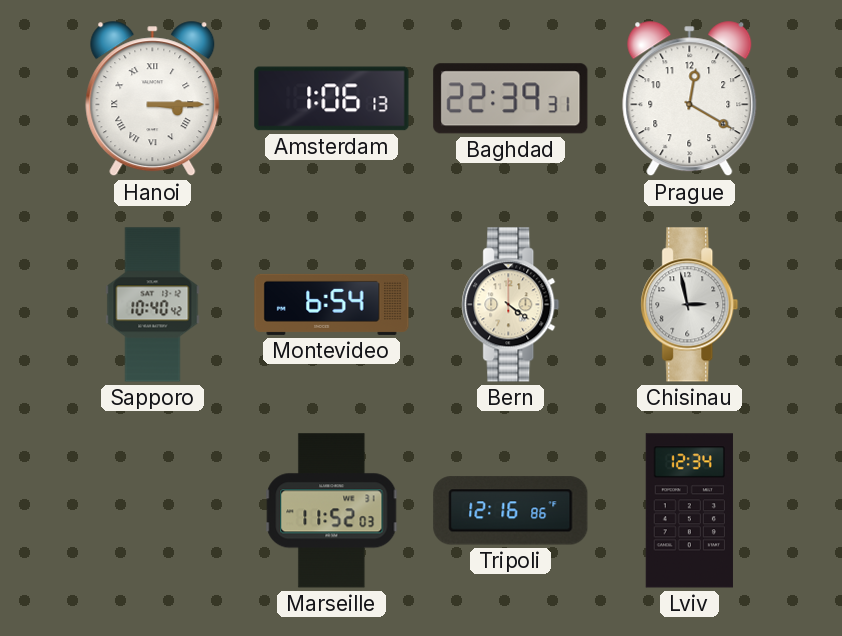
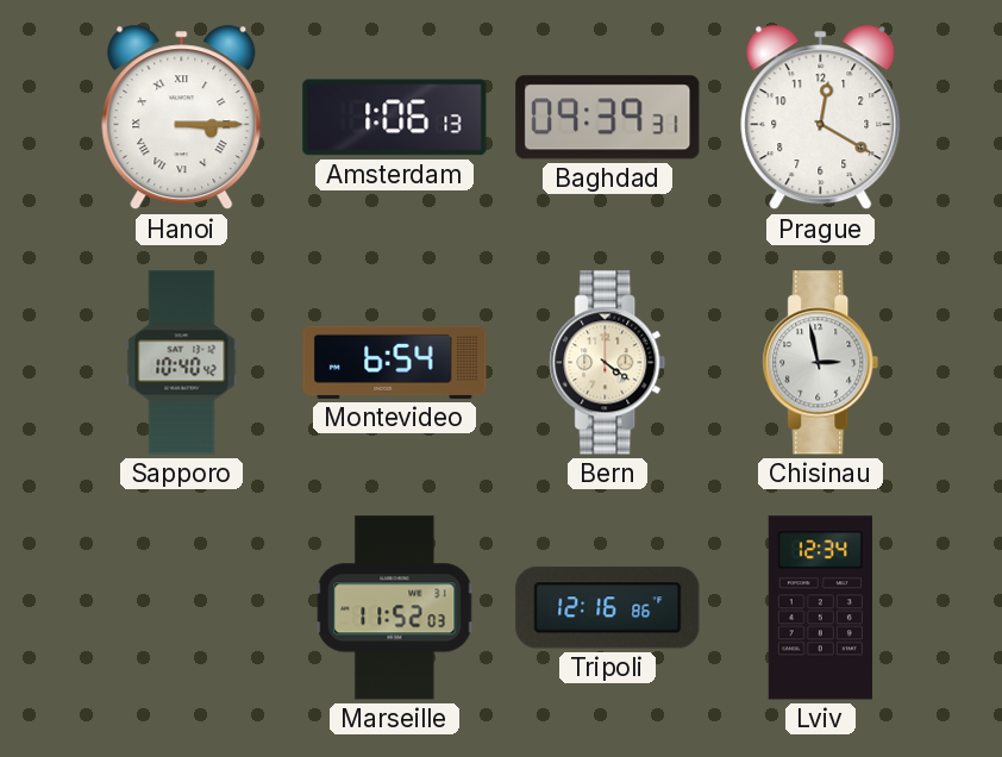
Baghdad: 22:39 -> 09:39 (608, 118)
